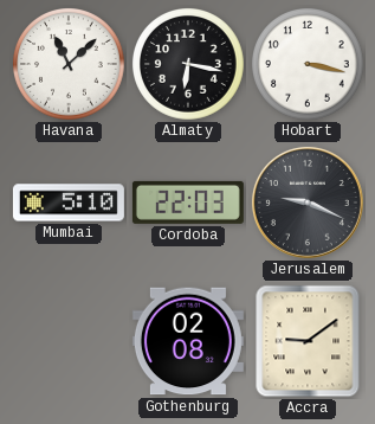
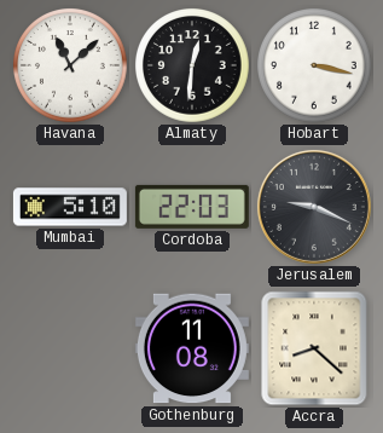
Almaty: 6:17 -> 12:31 (193, 67)
Gothenburg: 02:08 -> 11:08 (192, 348)
Accra: 9:09 -> 8:22 (314, 348)
